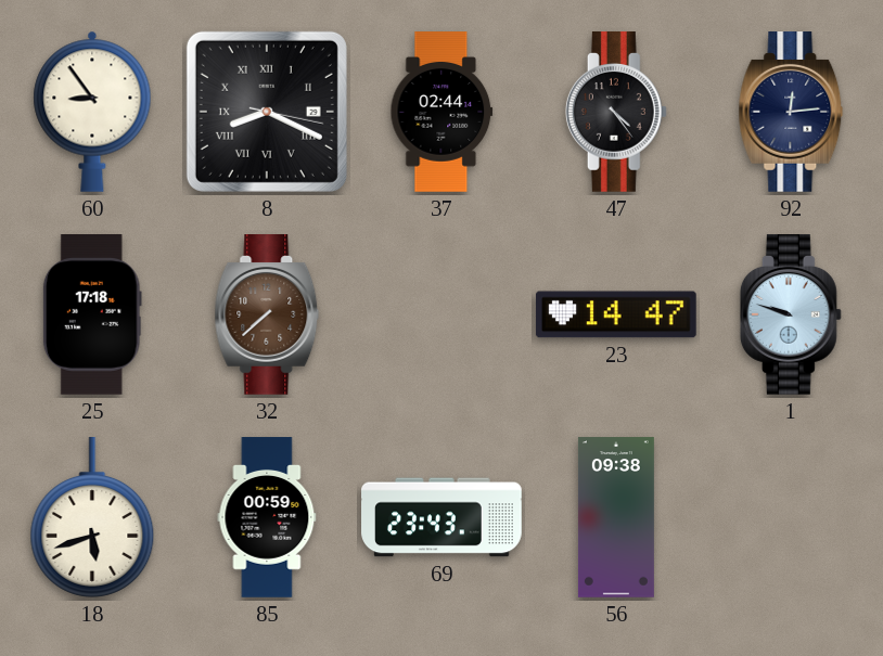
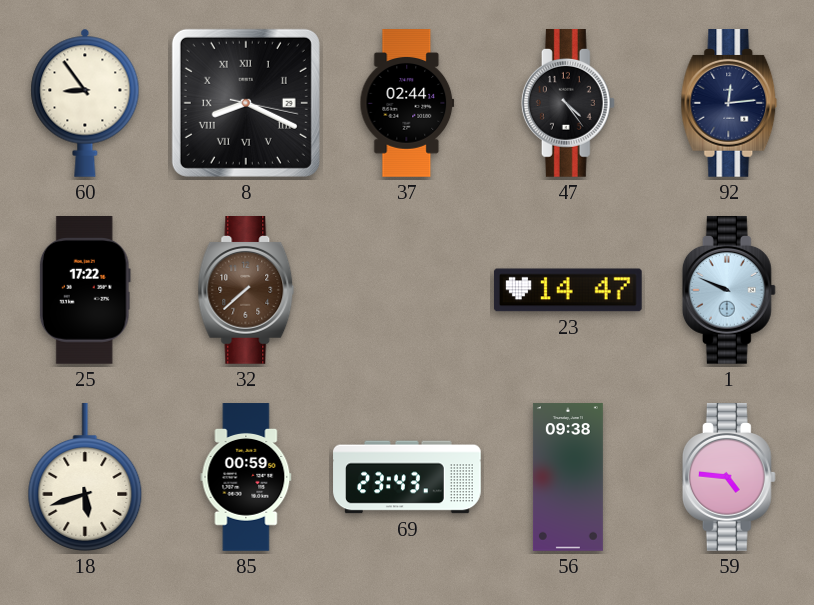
25: 17:18 -> 17:22 (85, 291)
1: 9:48 -> 9:49 (729, 291)
59: none -> 4:46 (729, 478)
